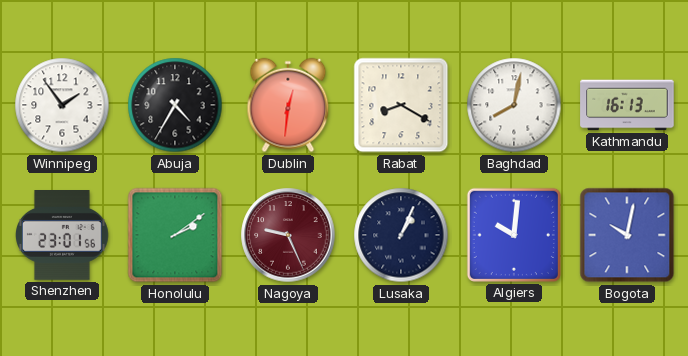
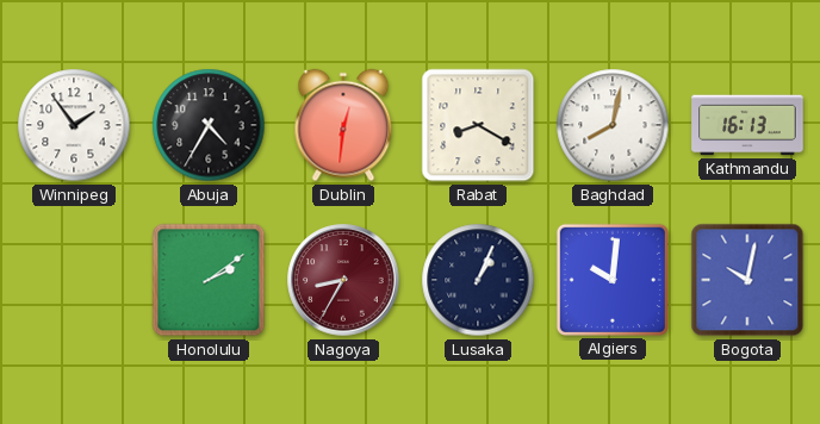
Shenzhen: 23:01 -> none (63, 236)
Nagoya: 9:26 -> 8:35 (343, 280)
